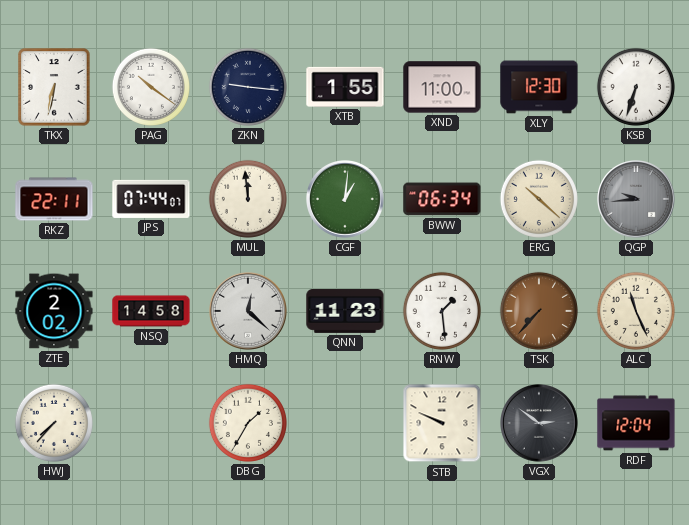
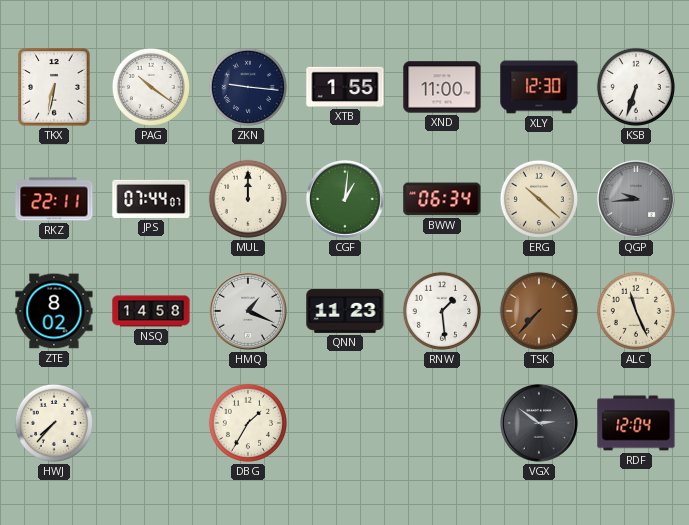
MUL: 11:59 -> 12:00 (248, 199)
ZTE: 2:02 -> 8:02 (54, 311)
HMQ: 12:22 -> 1:19 (249, 312)
STB: 9:49 -> none (442, 423)
